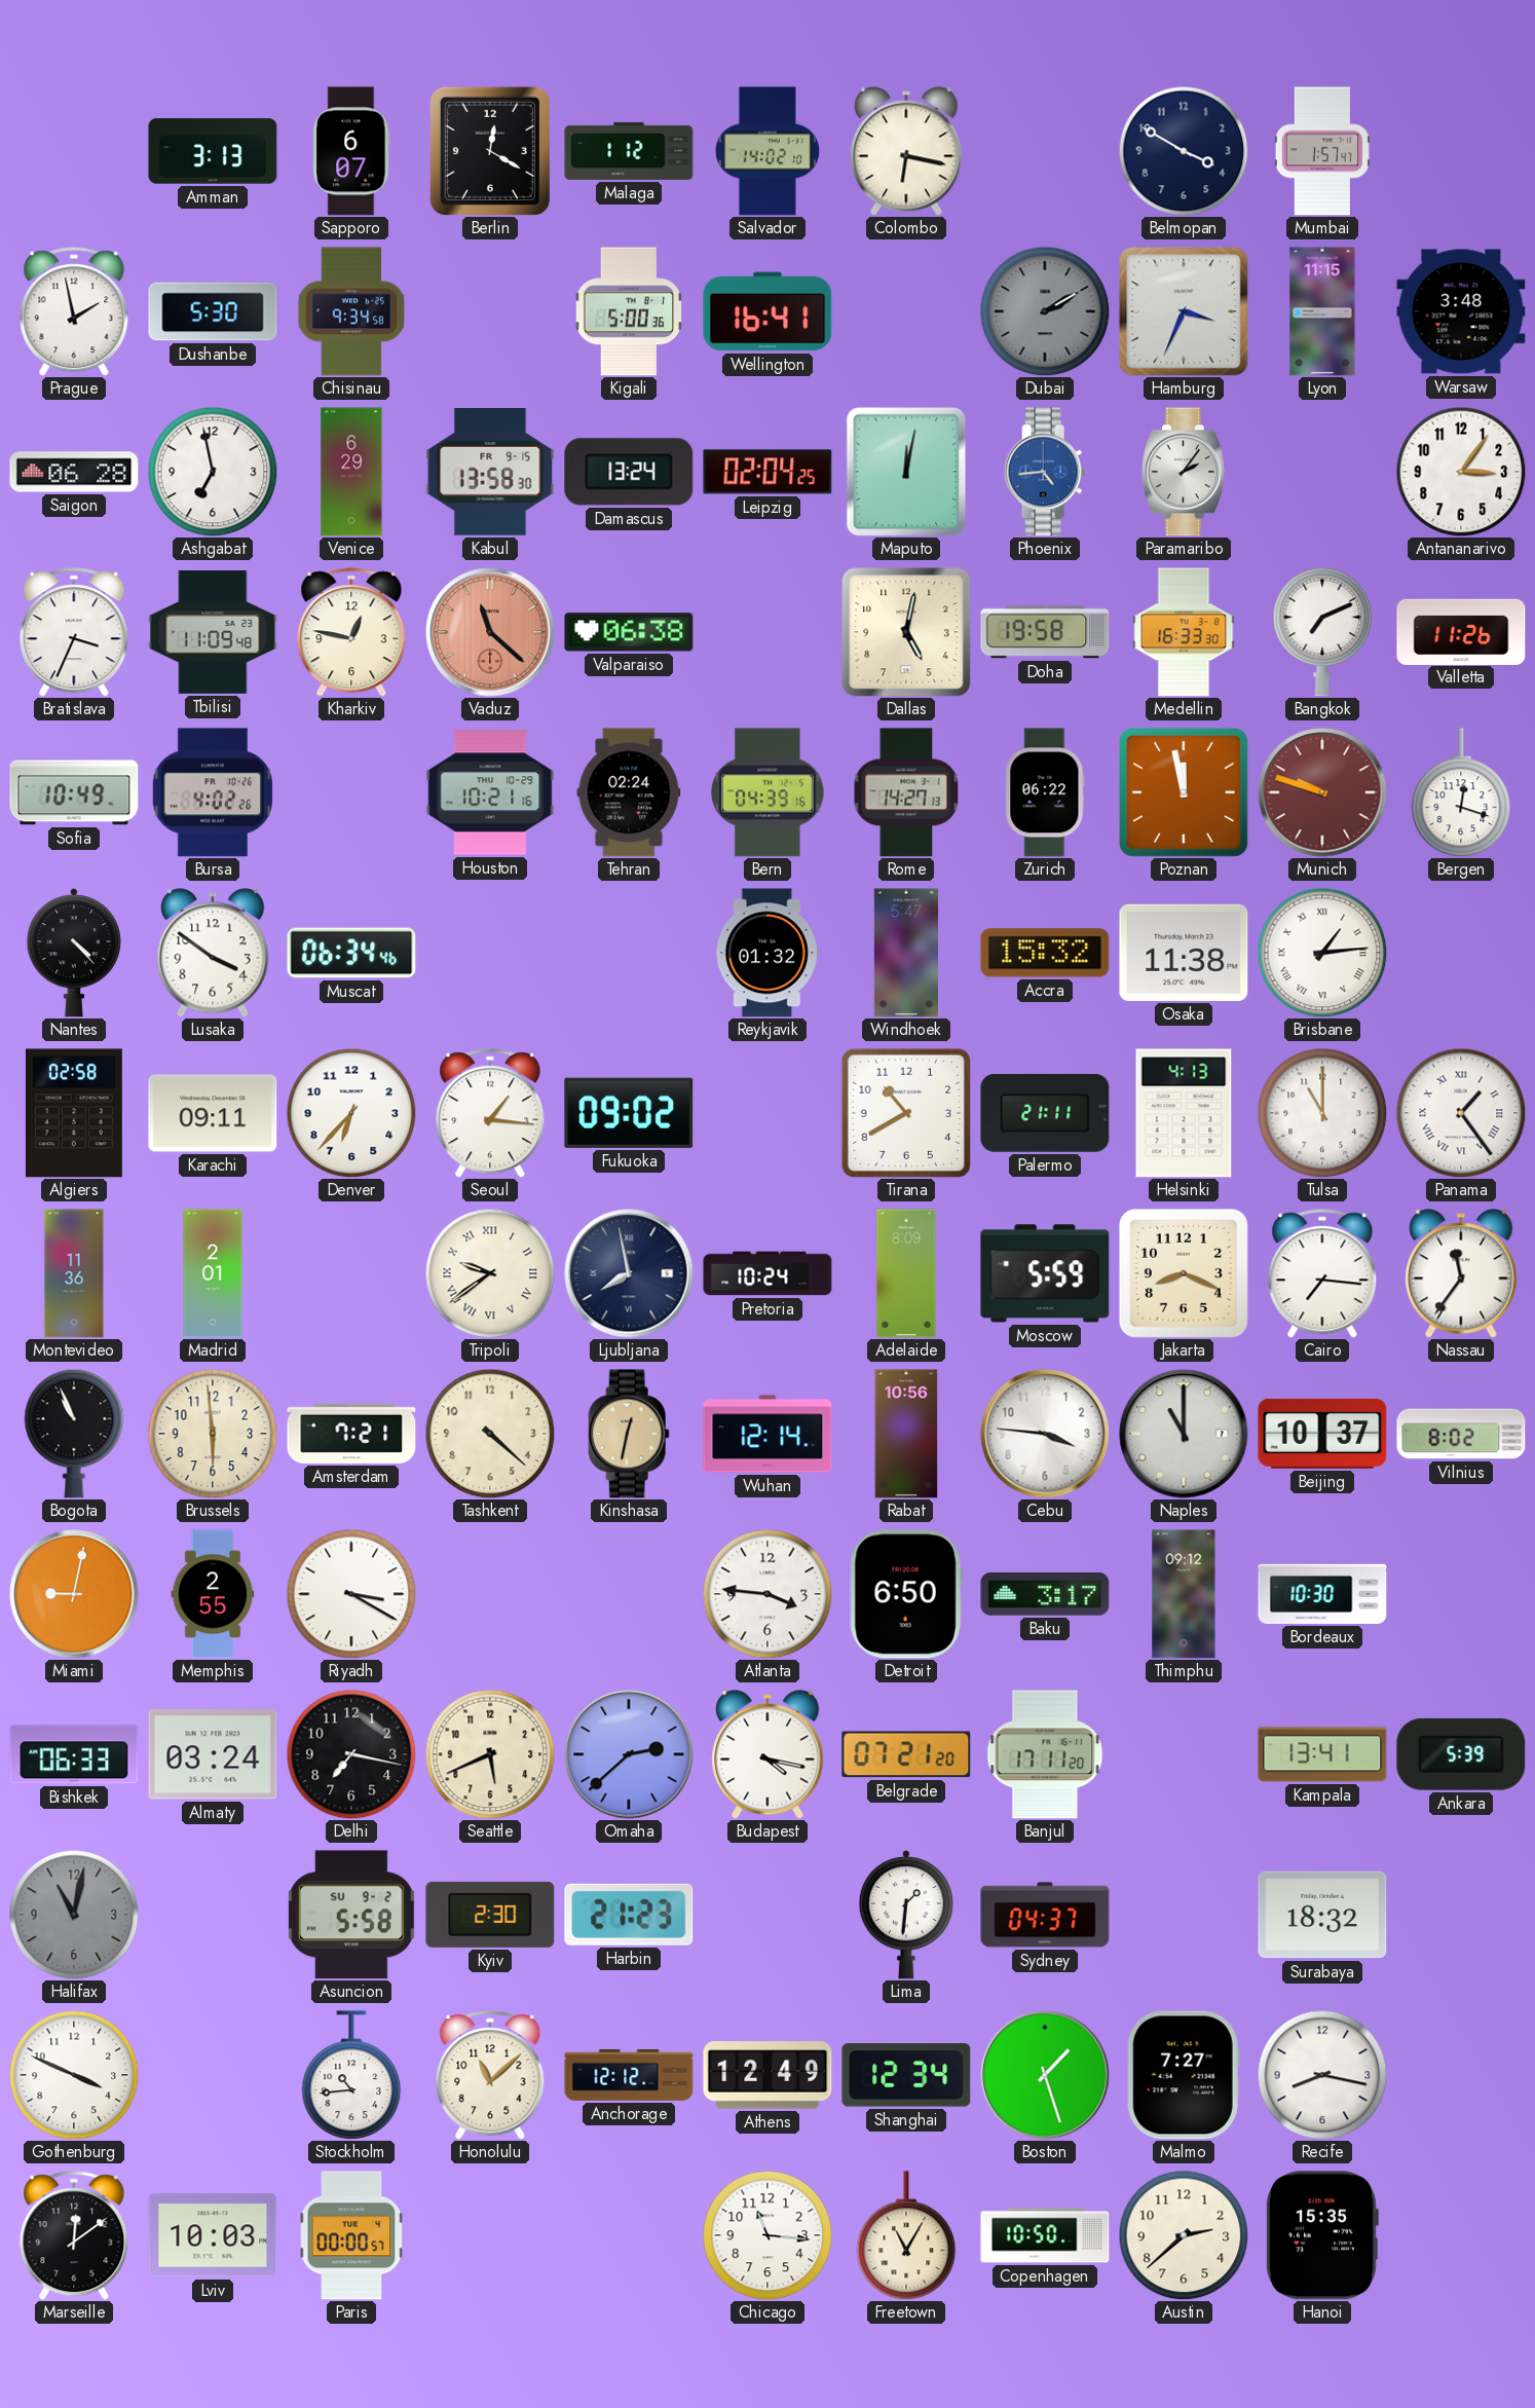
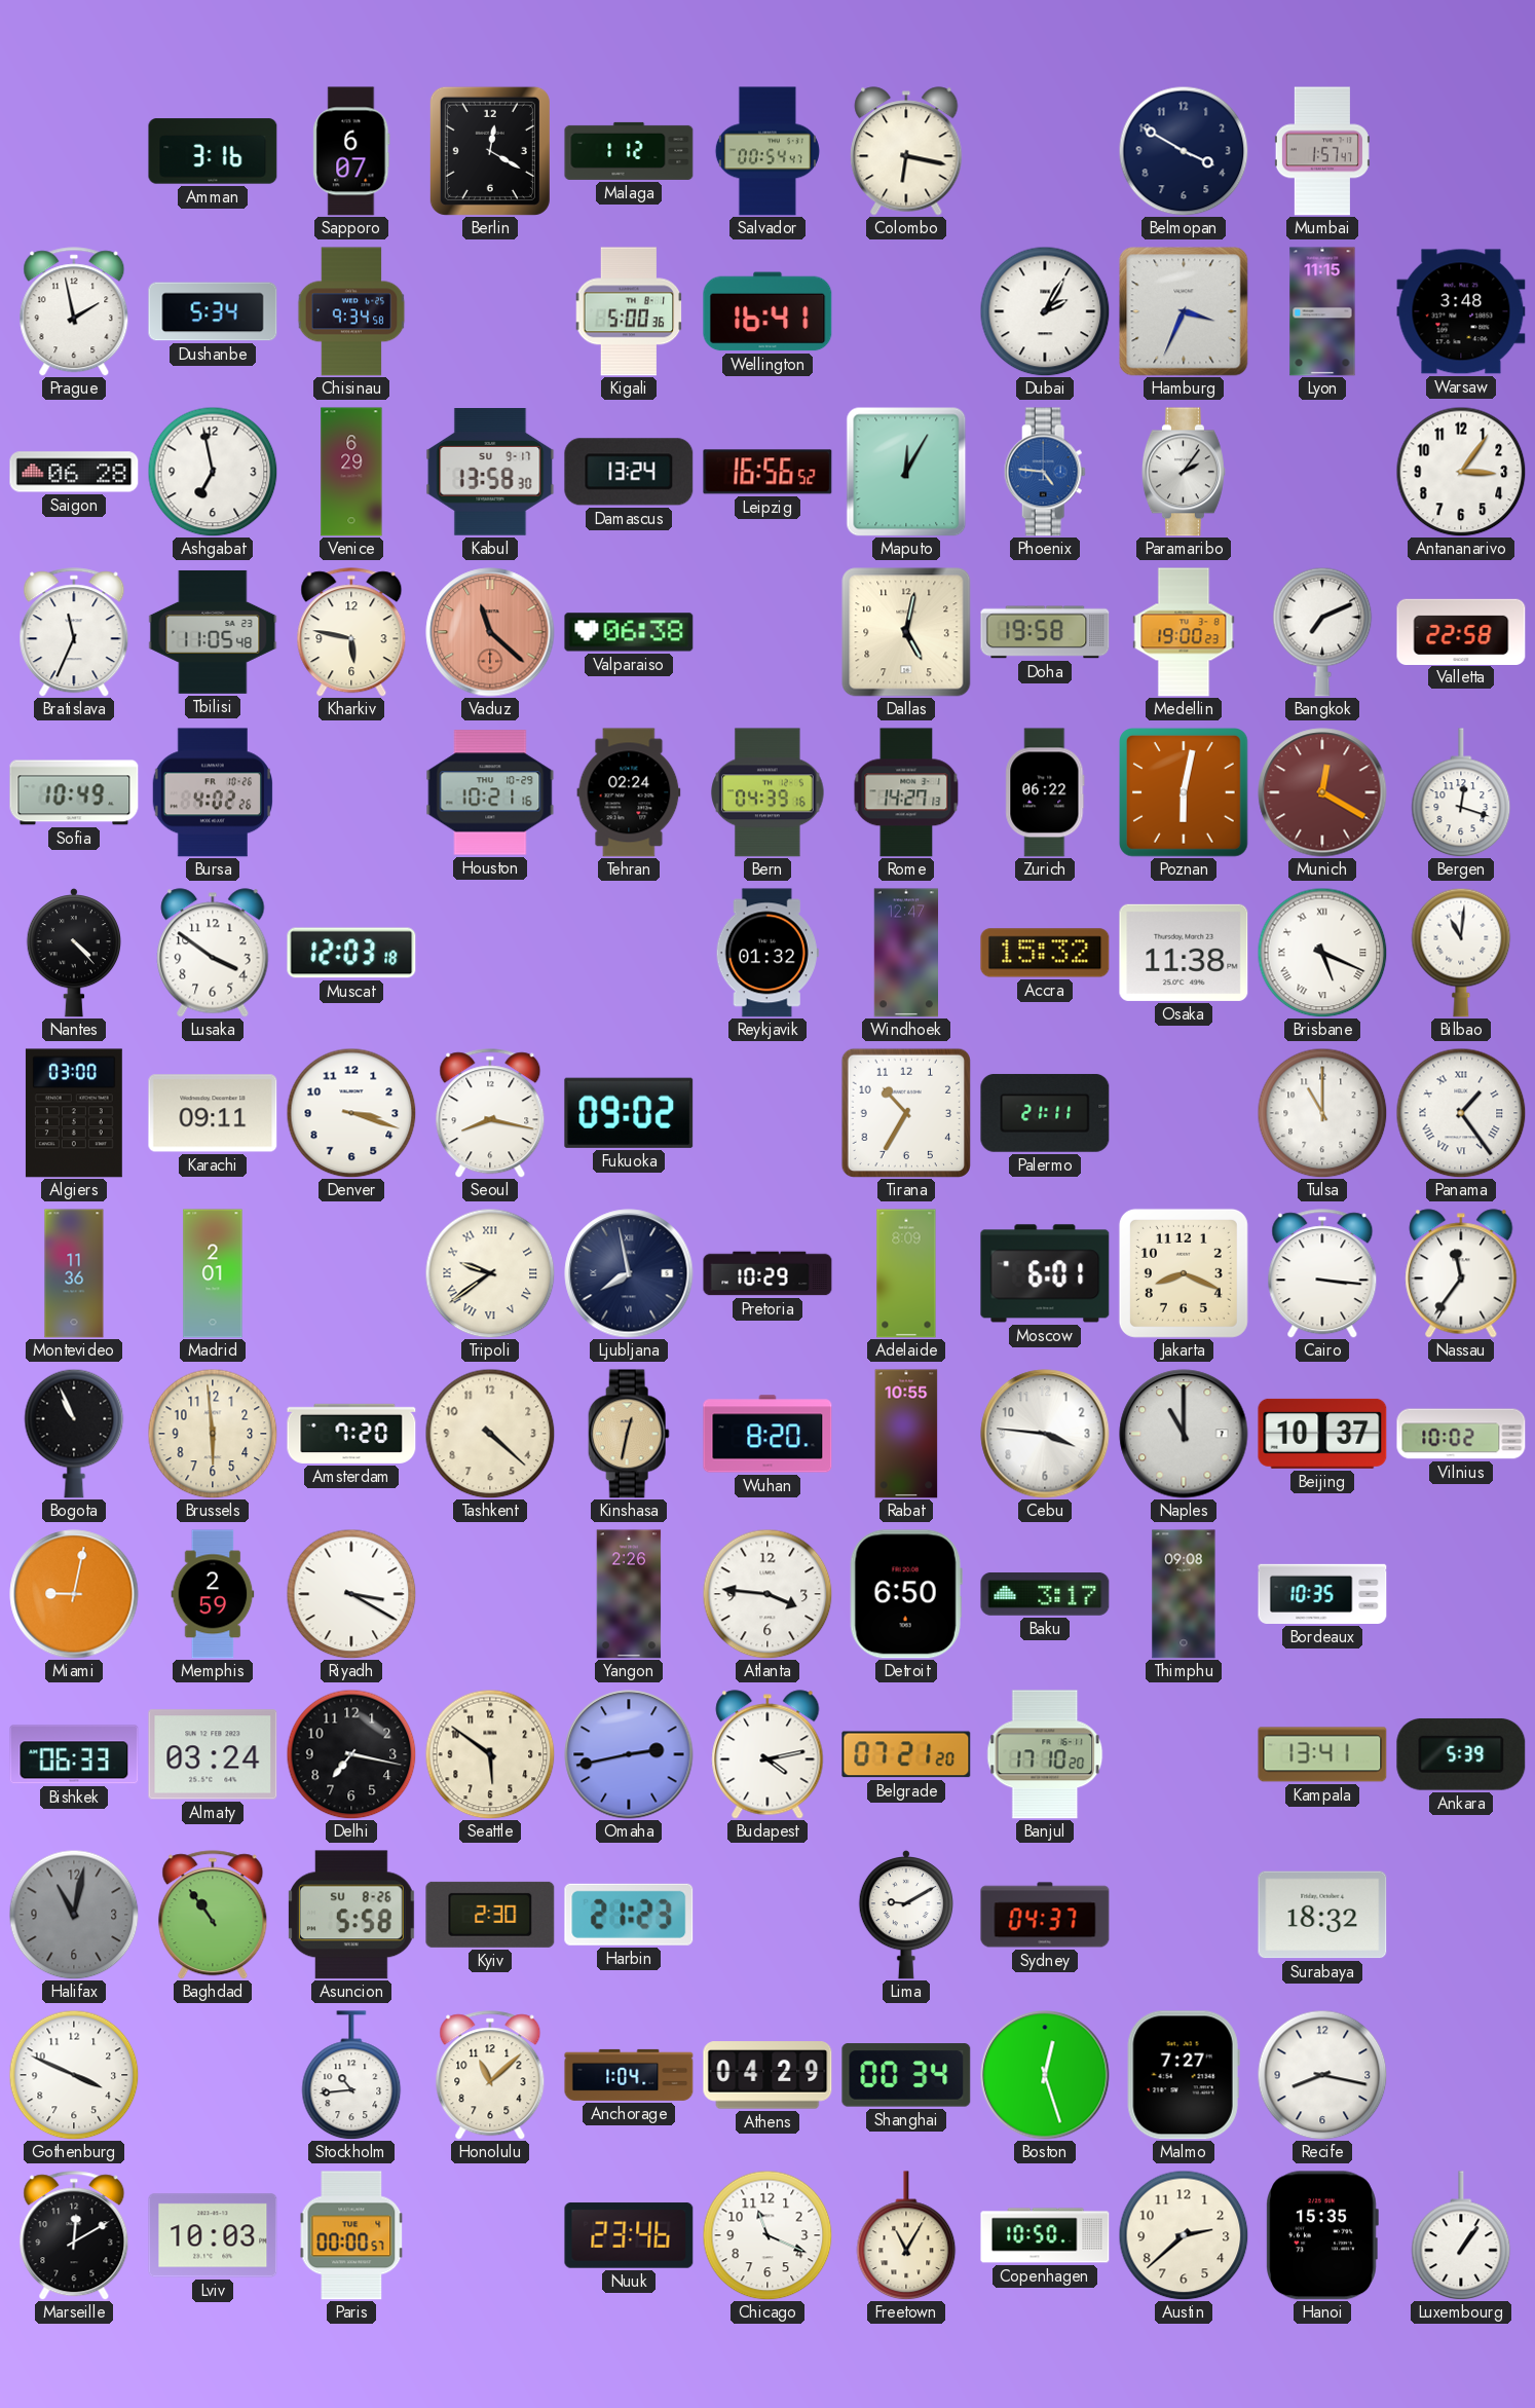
Amman: 3:13 -> 3:16 (213, 151)
Salvador: 14:02 -> 00:54 (767, 151)
Dushanbe: 5:30 -> 5:34 (213, 311)
Dubai: 2:10 -> 2:05 (1045, 311)
Dubai dial: grey -> white (1045, 311)
Kabul date: FR 9-15 -> SU 9-17 (490, 473)
Leipzig: 02:04 -> 16:56 (767, 472)
Maputo: 12:02 -> 12:05 (906, 472)
Phoenix: 4:44 -> 4:46 (1045, 472)
Bratislava: 3:34 -> 11:34 (74, 632)
Tbilisi: 11:09 -> 11:05 (213, 632)
Kharkiv: 12:47 -> 5:47 (351, 632)
Medellin: 16:33 -> 19:00 (1184, 632)
Valletta: 11:26 -> 22:58 (1461, 631)
Poznan: 11:58 -> 6:02 (1185, 793)
Munich: 9:48 -> 12:20 (1322, 792)
Muscat: 06:34 -> 12:03 (351, 953)
Windhoek: 5:47 -> 12:47 (905, 953)
Brisbane: 1:14 -> 5:19 (1322, 953)
Bilbao: none -> 11:01 (1461, 953)
Algiers: 02:58 -> 03:00 (74, 1113)
Denver: 6:37 -> 3:18 (351, 1113)
Seoul: 1:16 -> 8:17 (490, 1113)
Tirana: 10:40 -> 10:35 (905, 1112)
Helsinki: 4:13 -> none (1184, 1113)
Pretoria: 10:24 -> 10:29 (767, 1273)
Moscow: 5:59 -> 6:01 (1045, 1273)
Cairo: 7:16 -> 3:16 (1322, 1273)
Amsterdam: 7:21 -> 7:20 (351, 1434)
Wuhan: 12:14 -> 8:20 (767, 1434)
Rabat: 10:56 -> 10:55 (906, 1434)
Vilnius: 8:02 -> 10:02 (1461, 1434)
Memphis: 2:55 -> 2:59 (213, 1594)
Yangon: none -> 2:26 (629, 1594)
Thimphu: 09:12 -> 09:08 (1184, 1594)
Bordeaux: 10:30 -> 10:35 (1322, 1594)
Seattle: 5:41 -> 5:51 (490, 1754)
Omaha: 2:38 -> 2:43 (629, 1754)
Budapest: 4:17 -> 4:13 (767, 1754)
Banjul: 17:11 -> 17:10 (1045, 1754)
Baghdad: none -> 10:54 (213, 1915)
Asuncion date: SU 9-2 -> SU 8-26 (351, 1915)
Lima: 1:31 -> 9:10 (905, 1915)
Anchorage: 12:12 -> 1:04 (629, 2075)
Athens: 12:49 -> 04:29 (767, 2075)
Shanghai: 12:34 -> 00:34 (906, 2075)
Boston: 1:27 -> 12:27 (1045, 2075)
Marseille: 12:09 -> 12:10 (74, 2235)
Nuuk: none -> 23:46 (629, 2235)
Chicago: 11:16 -> 11:19 (767, 2235)
Luxembourg: none -> 1:06 (1461, 2235)
